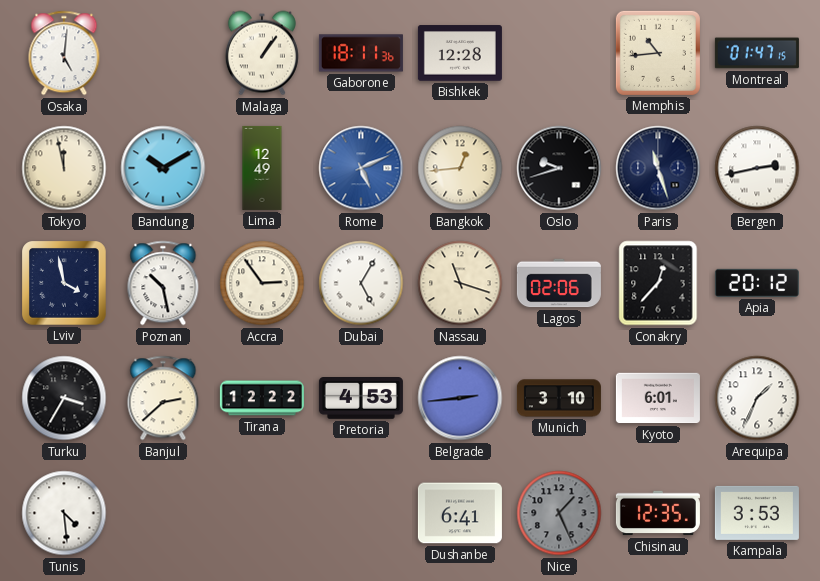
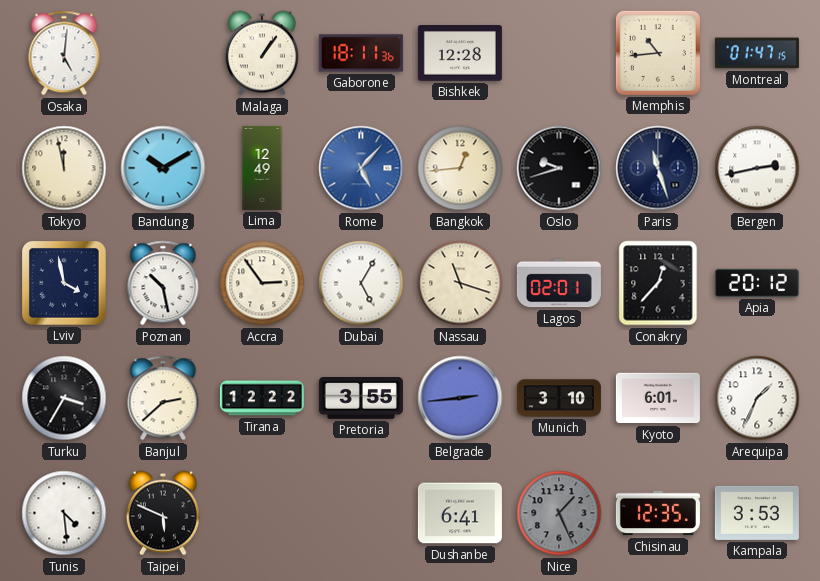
Rome: 5:11 -> 5:07 (361, 168)
Lagos: 02:06 -> 02:01 (559, 283)
Pretoria: 4:53 -> 3:55 (361, 399)
Taipei: none -> 5:49 (163, 513)
